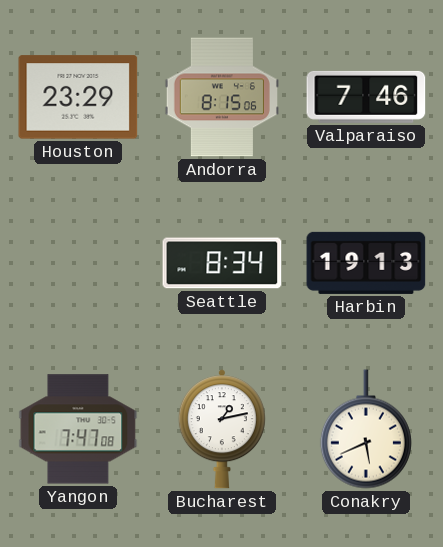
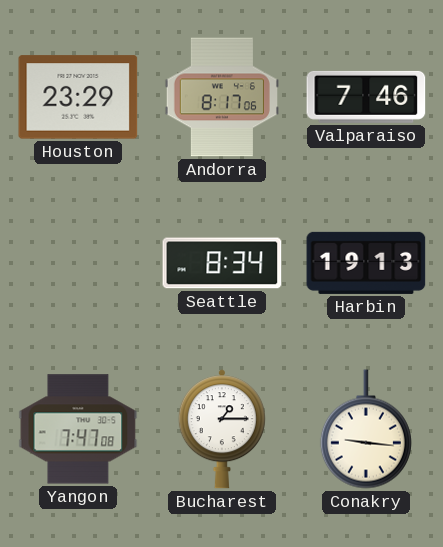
Andorra: 8:15 -> 8:17 (222, 97)
Bucharest: 1:13 -> 1:15 (222, 429)
Conakry: 5:41 -> 9:16 (366, 429)
